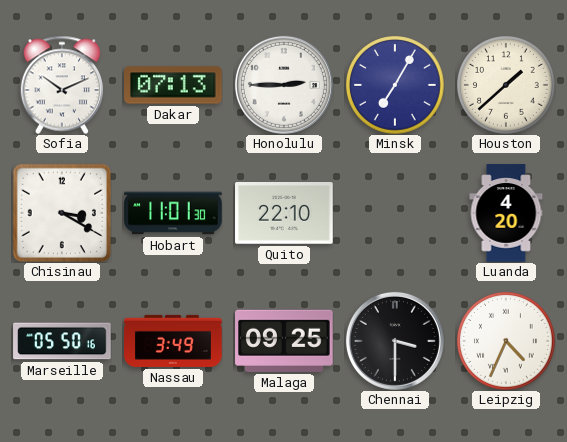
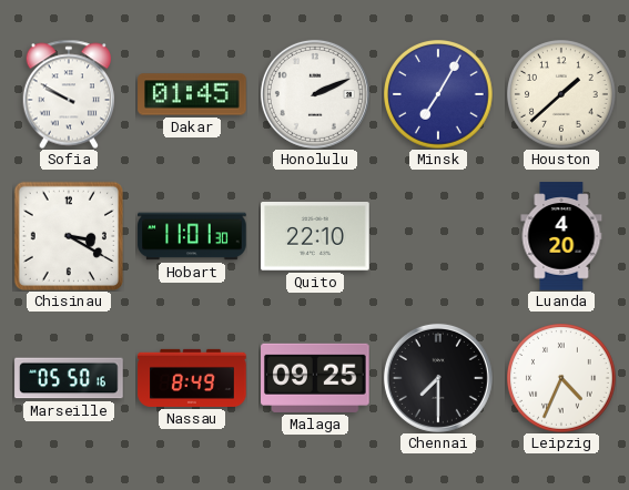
Sofia: 10:11 -> 9:50 (69, 94)
Dakar: 07:13 -> 01:45 (192, 94)
Honolulu: 2:45 -> 2:11 (315, 94)
Nassau: 3:49 -> 8:49 (192, 378)
Chennai: 3:30 -> 7:30 (438, 378)
